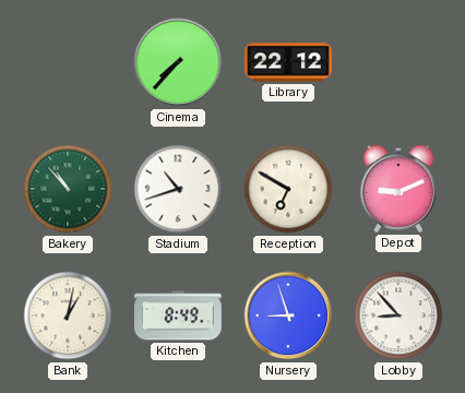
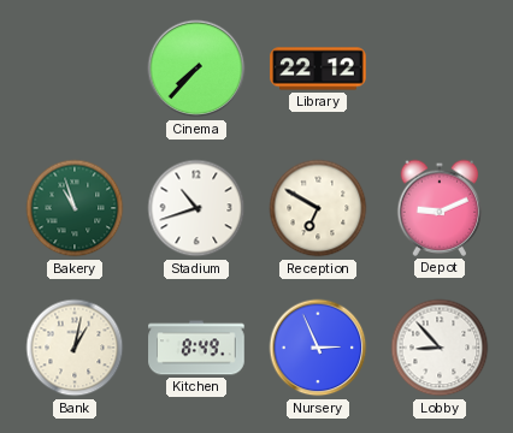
Bakery: 10:53 -> 10:57 (75, 208)
Nursery: 8:57 -> 2:56 (318, 348)
